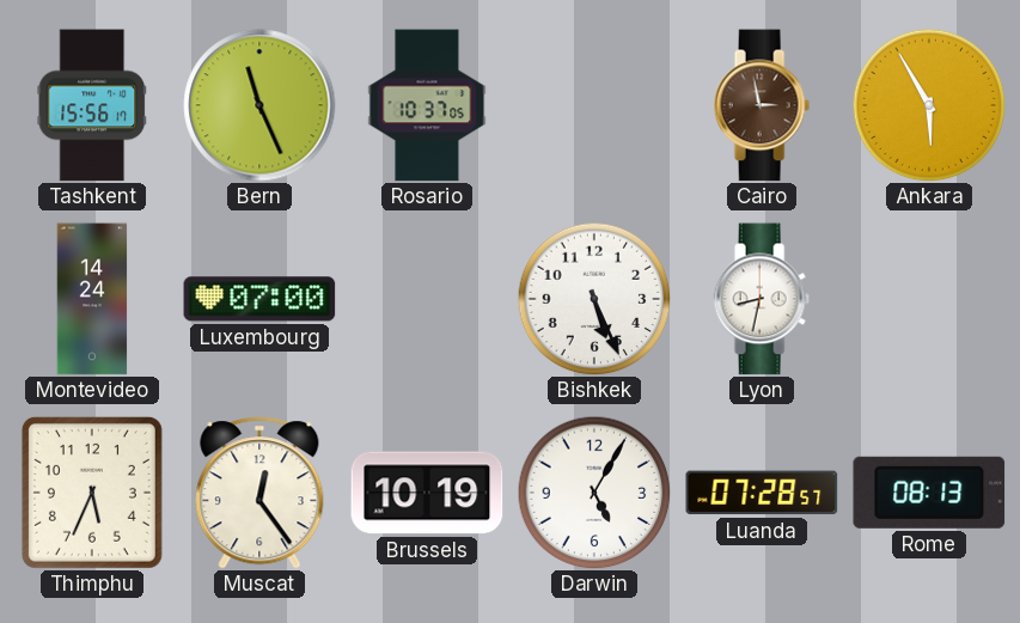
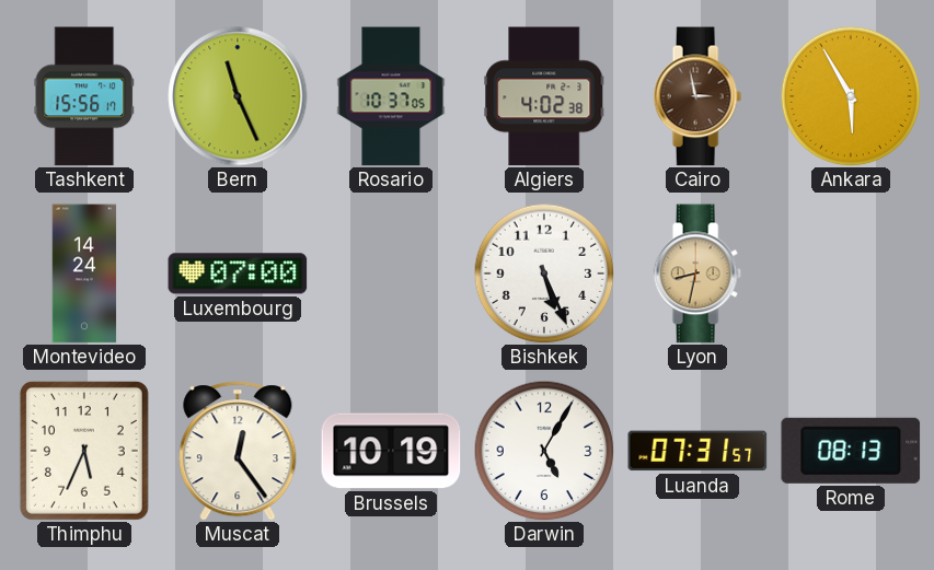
Algiers: none -> 4:02 (544, 96)
Lyon dial: white -> champagne (697, 274)
Luanda: 07:28 -> 07:31 (697, 451)
